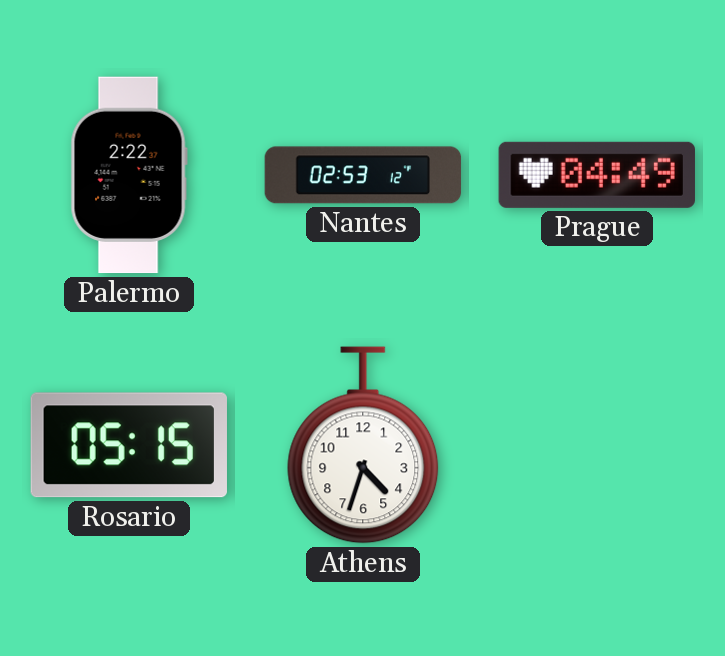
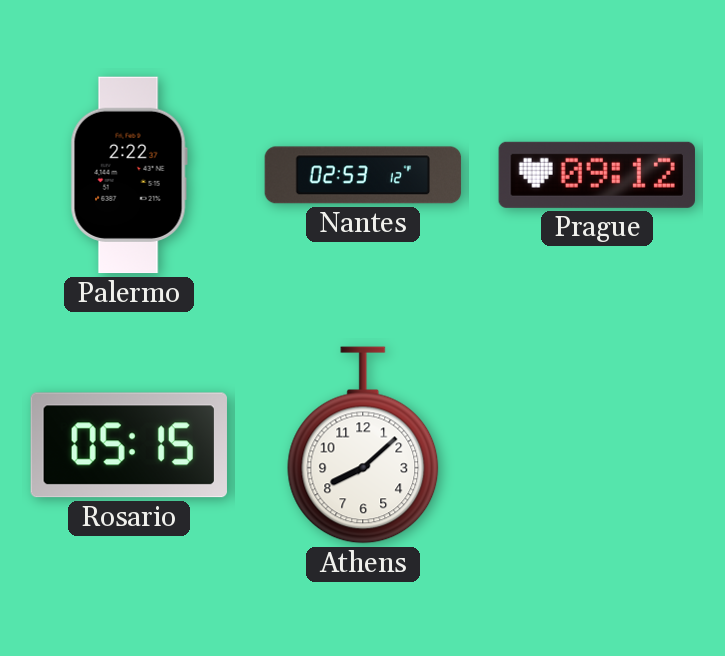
Prague: 04:49 -> 09:12 (597, 175)
Athens: 4:33 -> 8:08 (363, 445)
